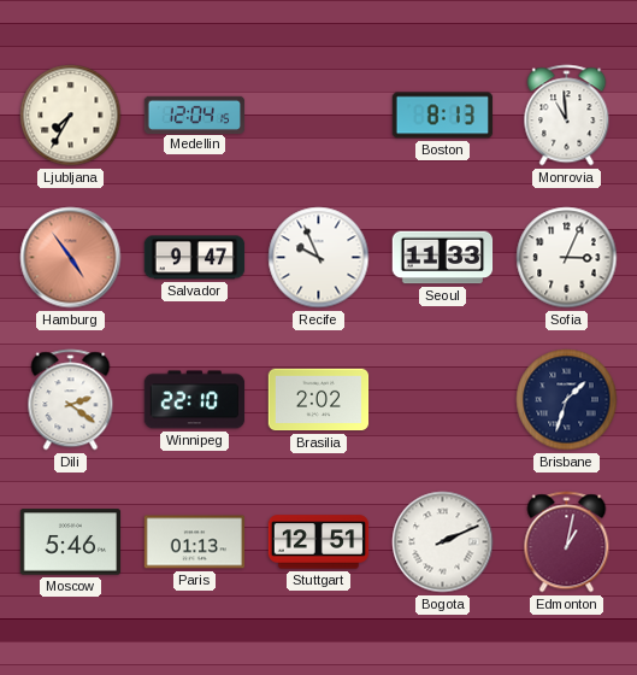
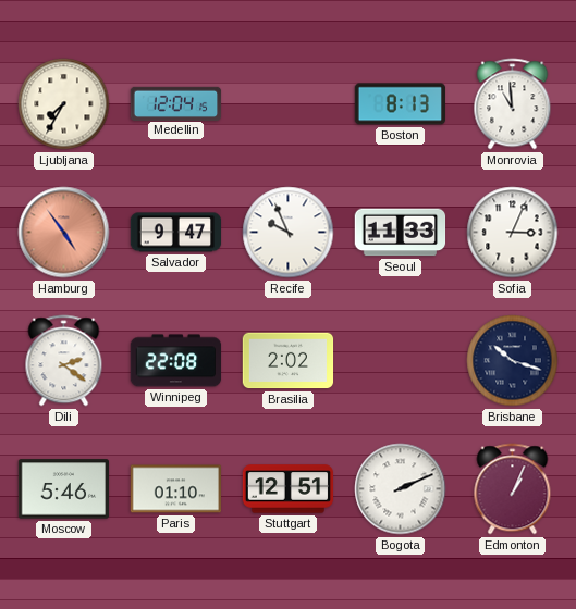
Winnipeg: 22:10 -> 22:08 (176, 361)
Brisbane: 1:33 -> 10:18 (513, 361)
Paris: 01:13 -> 01:10 (176, 489)
Edmonton: 1:02 -> 1:04 (513, 489)
